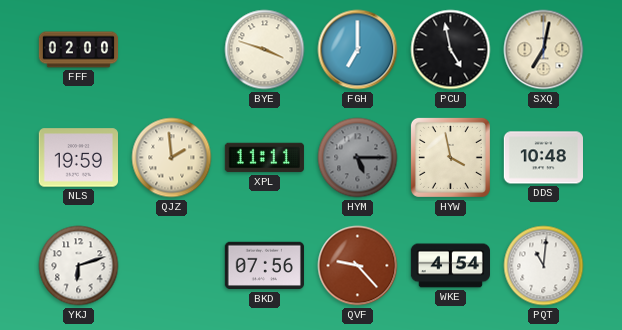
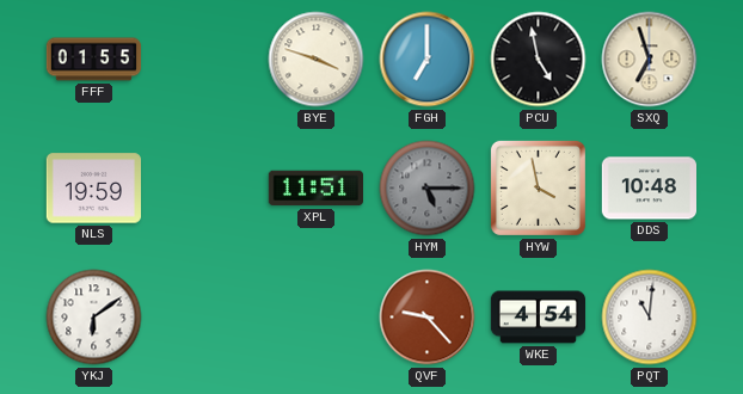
FFF: 02:00 -> 01:55 (94, 60)
SXQ: 7:02 -> 6:57 (650, 60)
QJZ: 1:59 -> none (172, 158)
XPL: 11:11 -> 11:51 (315, 189)
YKJ: 6:12 -> 6:09 (94, 318)
BKD: 07:56 -> none (264, 266)
